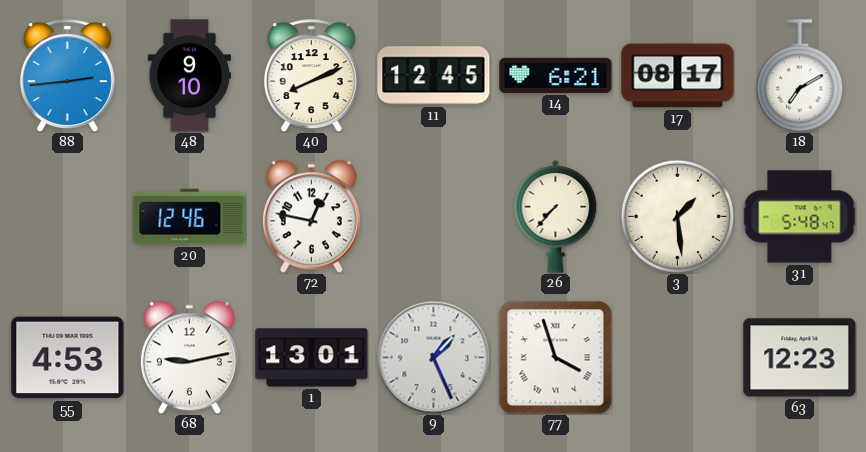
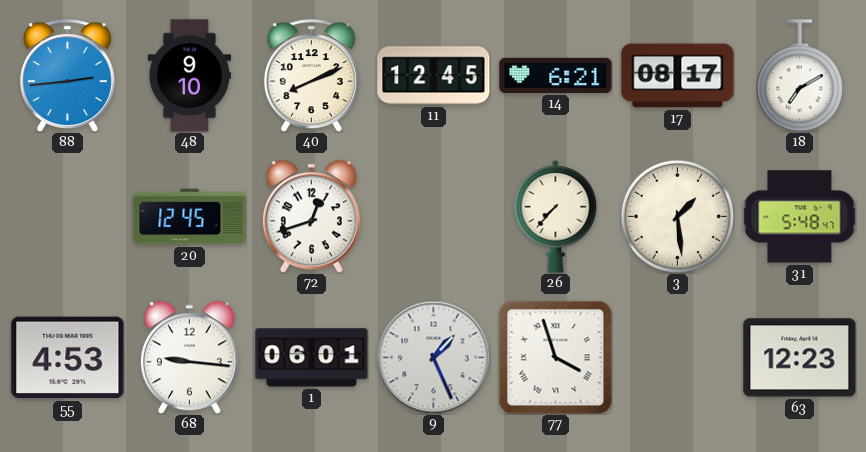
20: 12:46 -> 12:45 (190, 217)
72: 12:47 -> 12:42 (311, 216)
68: 9:13 -> 9:16 (189, 357)
1: 13:01 -> 06:01 (312, 358)
